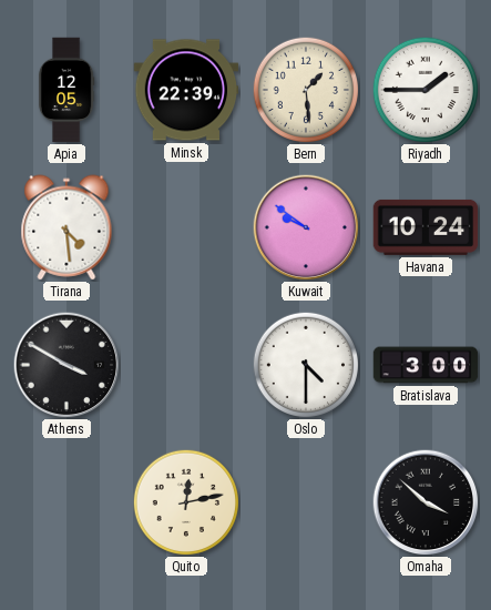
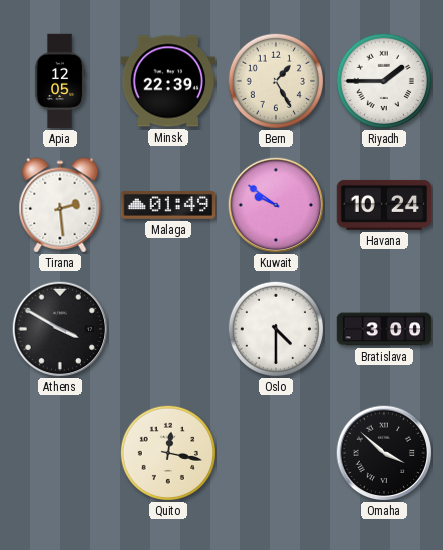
Bern: 1:29 -> 1:25 (275, 80)
Tirana: 4:29 -> 2:29 (60, 205)
Malaga: none -> 01:49 (168, 206)
Quito: 12:13 -> 12:17 (167, 452)
